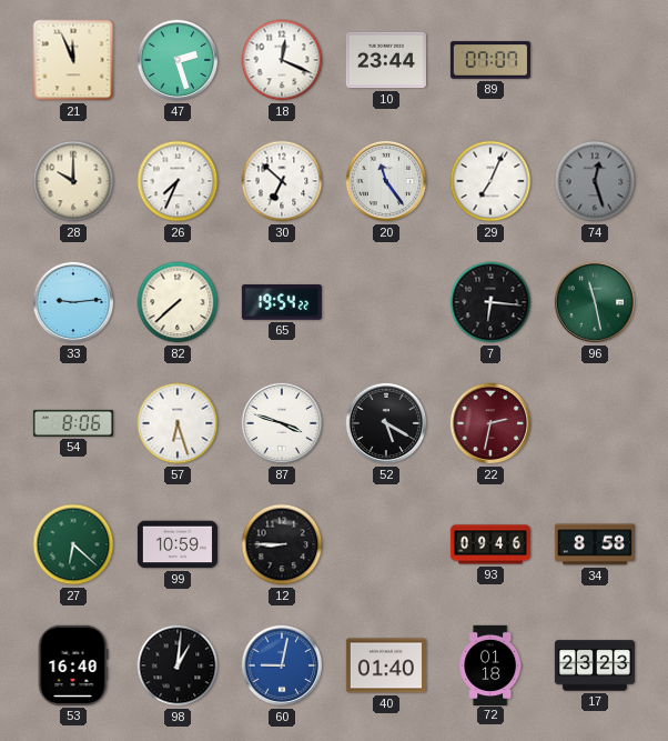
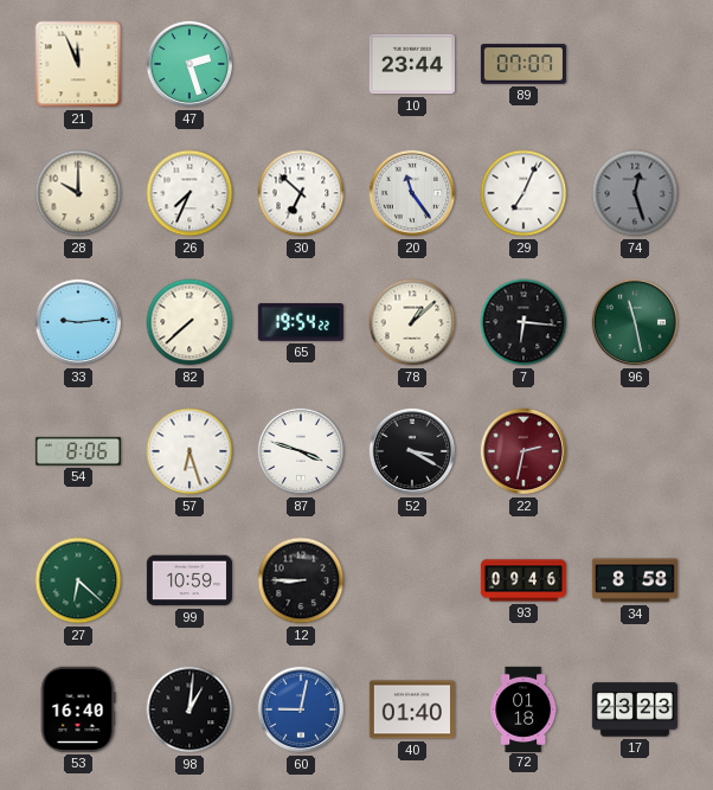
18: 12:19 -> none (282, 60)
78: none -> 1:08 (412, 322)
52: 5:20 -> 3:20 (412, 451)
